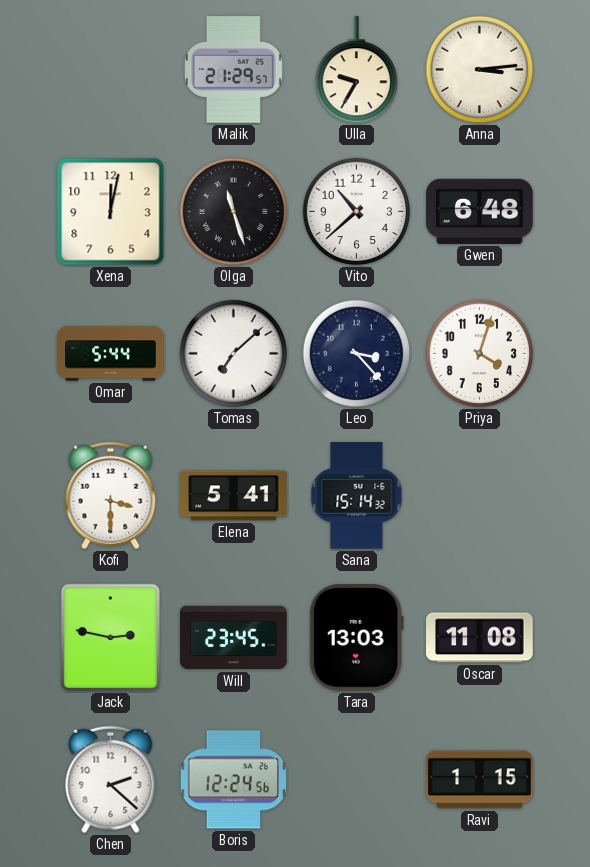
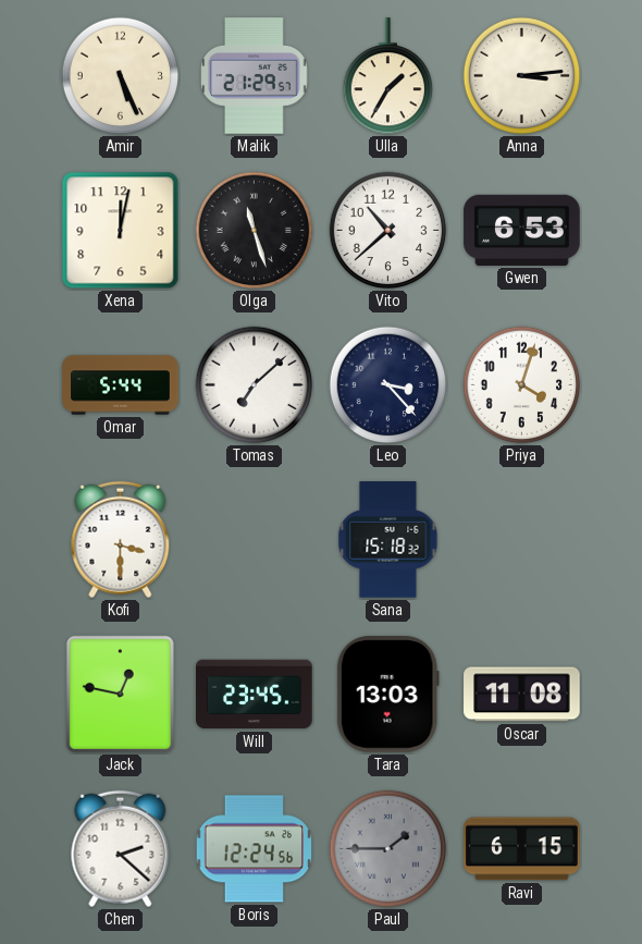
Amir: none -> 5:26 (121, 76)
Ulla: 9:35 -> 1:35 (387, 76)
Gwen: 6:48 -> 6:53 (522, 230)
Elena: 5:41 -> none (234, 496)
Sana: 15:14 -> 15:18 (388, 540)
Jack: 2:47 -> 12:47 (120, 694)
Paul: none -> 1:45 (388, 849)
Ravi: 1:15 -> 6:15 (522, 849)
